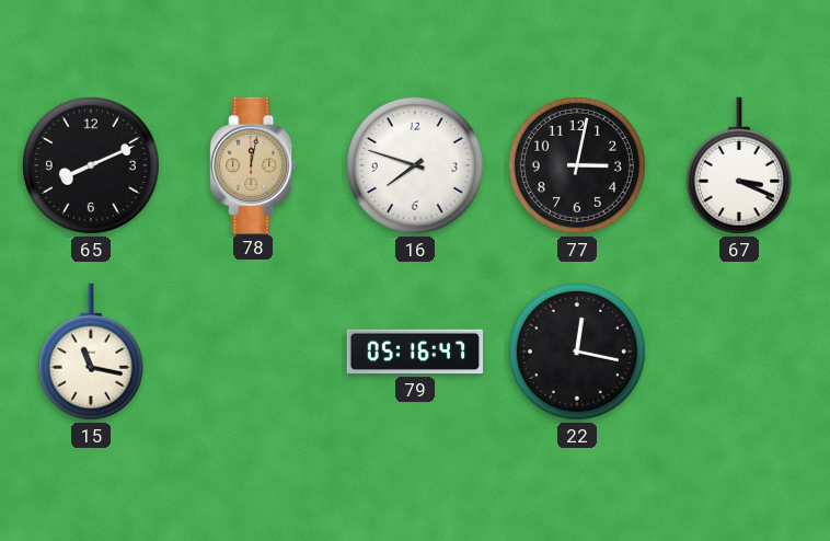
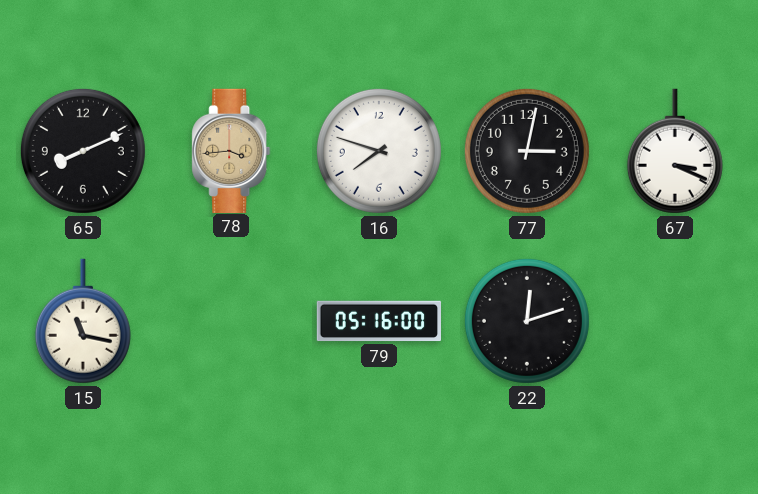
78: 12:02 -> 3:44 (231, 150)
79: 05:16:47 -> 05:16:00 (378, 321)
22: 12:17 -> 12:12 (527, 321)
